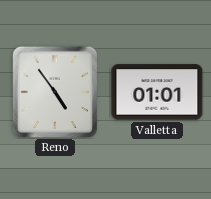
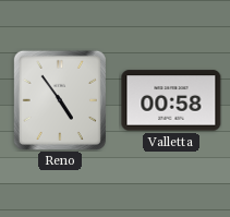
Valletta: 01:01 -> 00:58 (171, 100)
